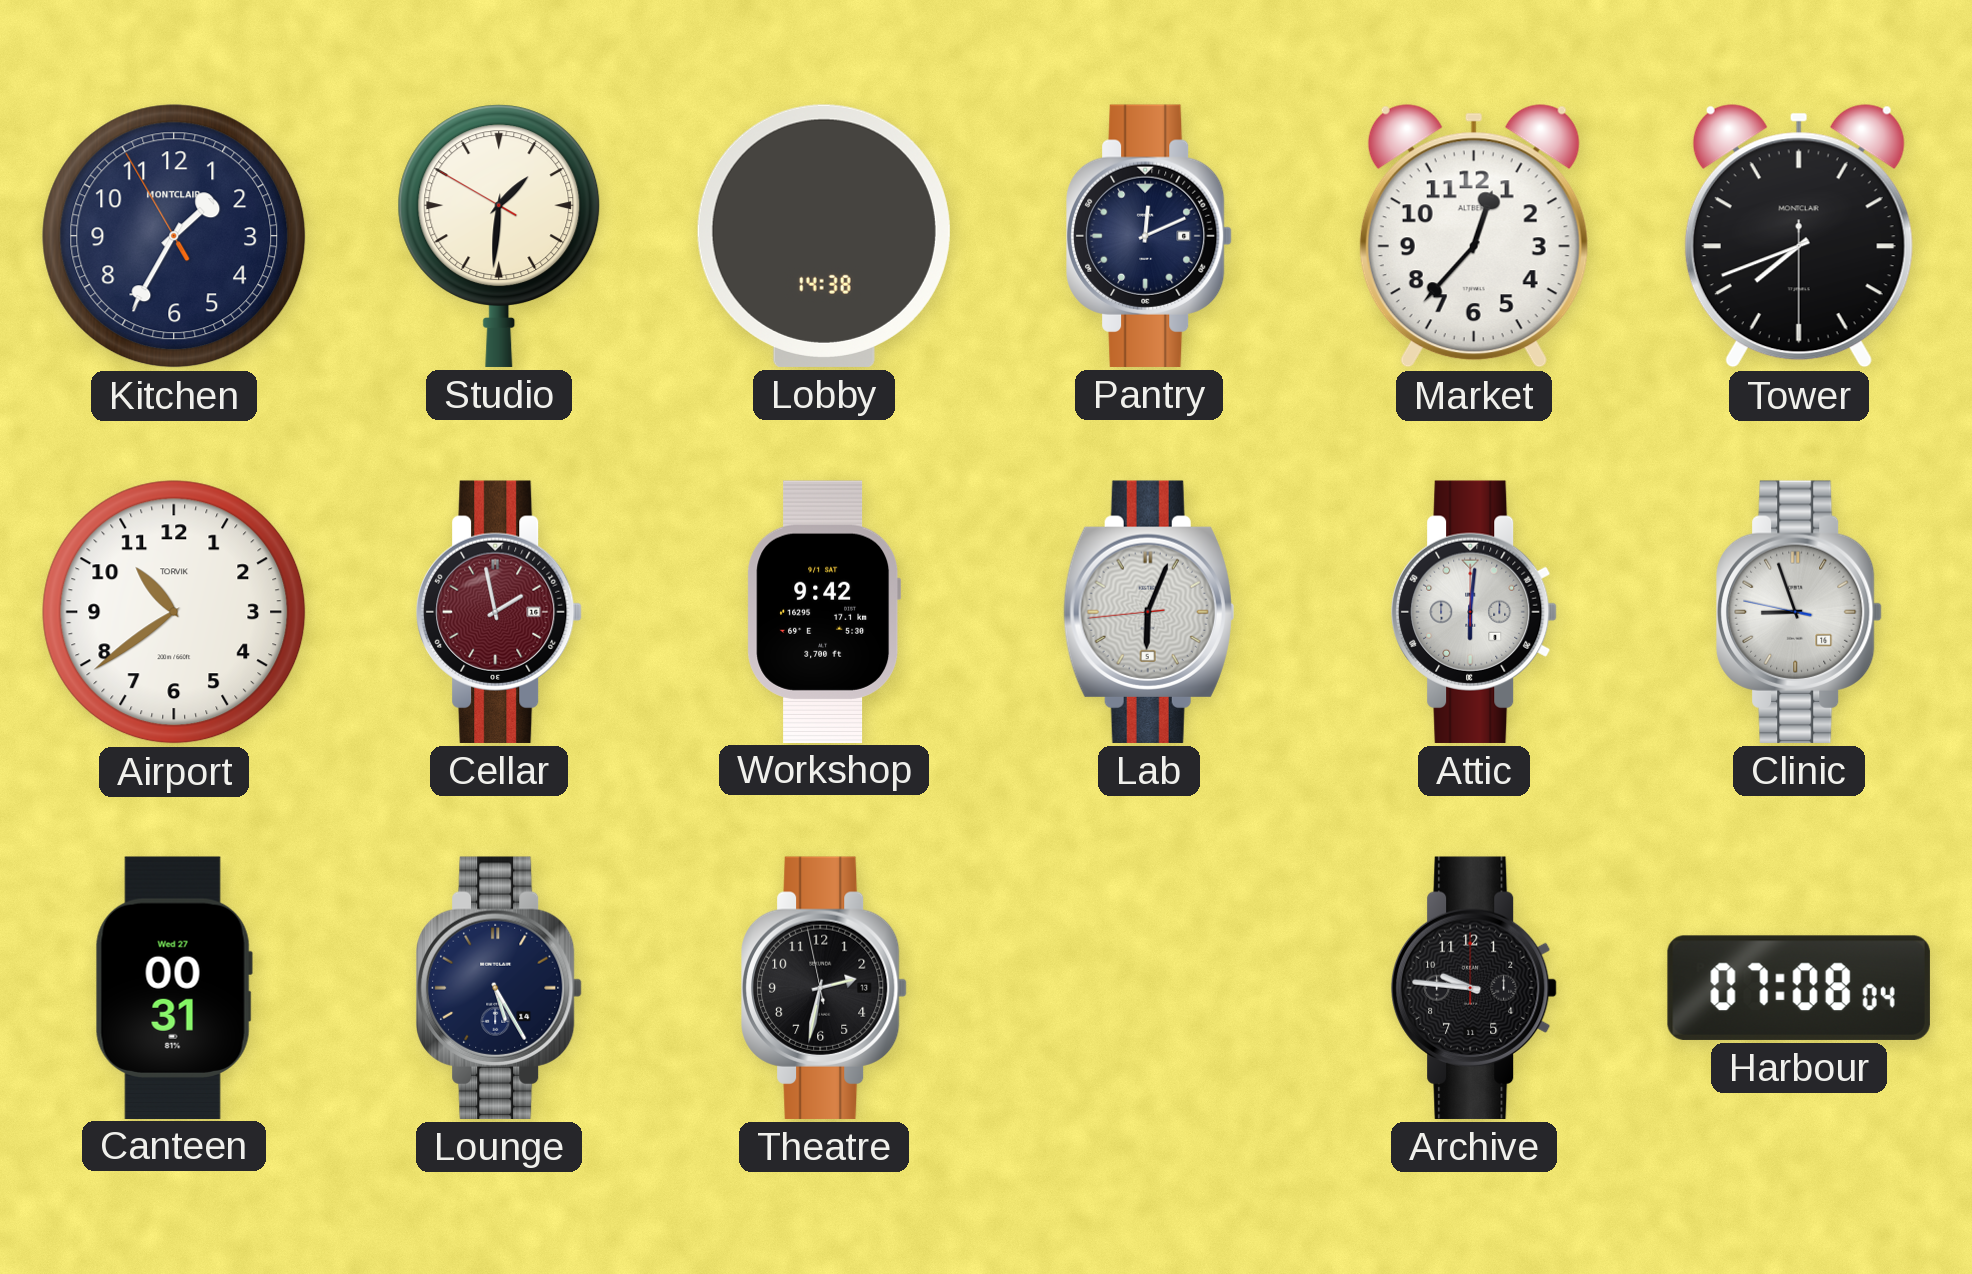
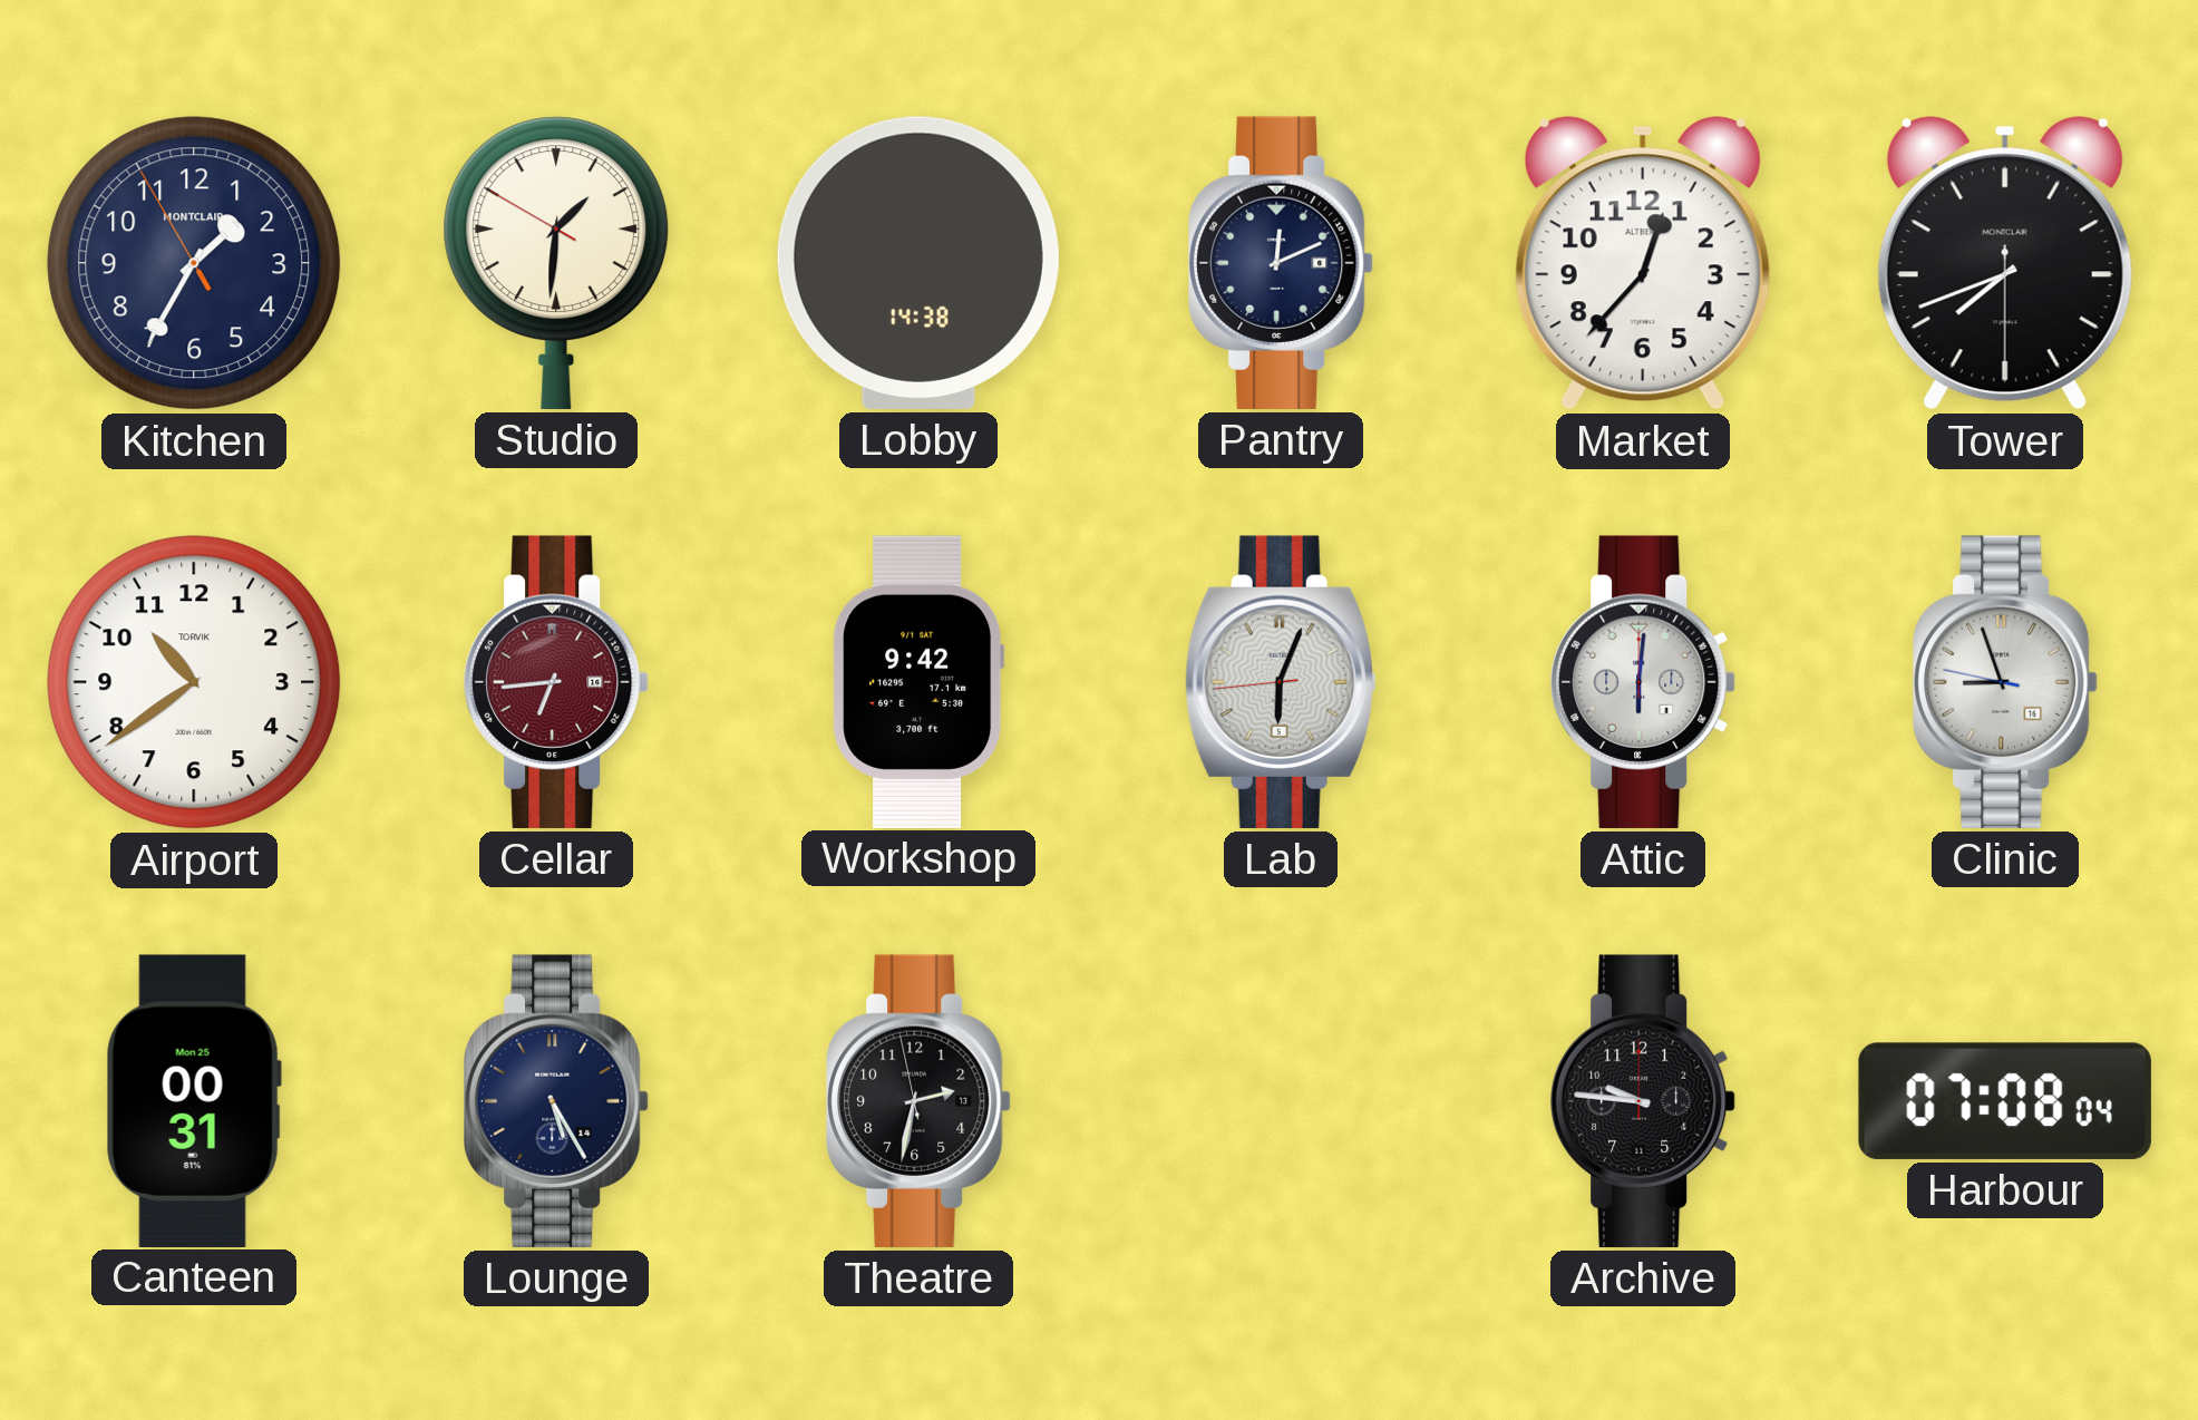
Cellar: 1:58 -> 6:44 (557, 682)
Canteen date: Wed 27 -> Mon 25 (194, 1100)
